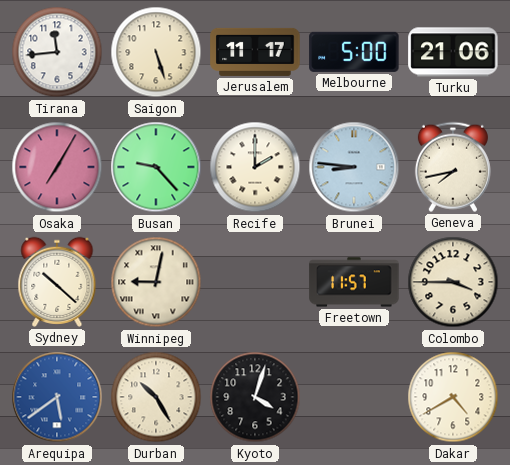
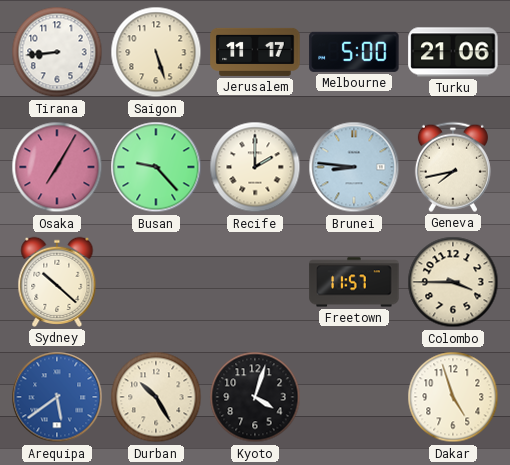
Tirana: 11:44 -> 8:44 (57, 52)
Winnipeg: 9:02 -> none (156, 282)
Dakar: 4:40 -> 4:57 (453, 397)
